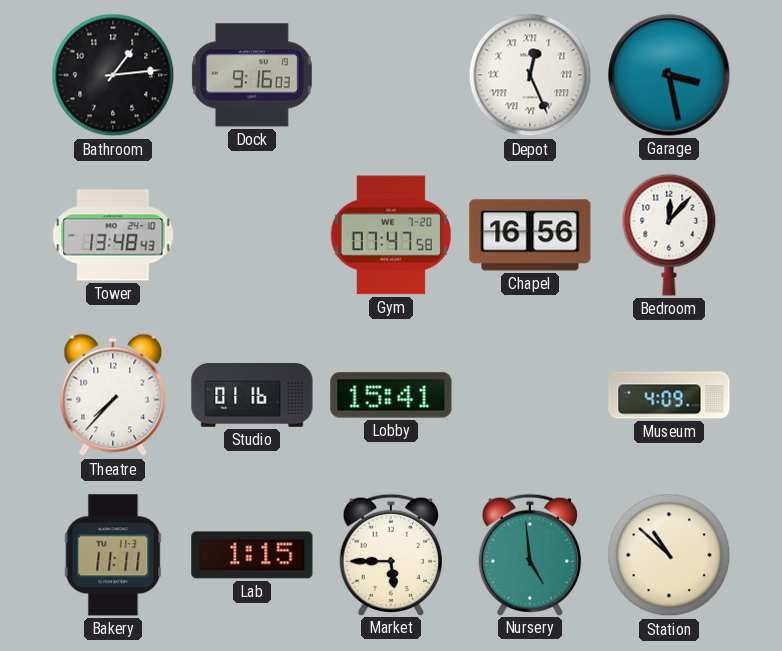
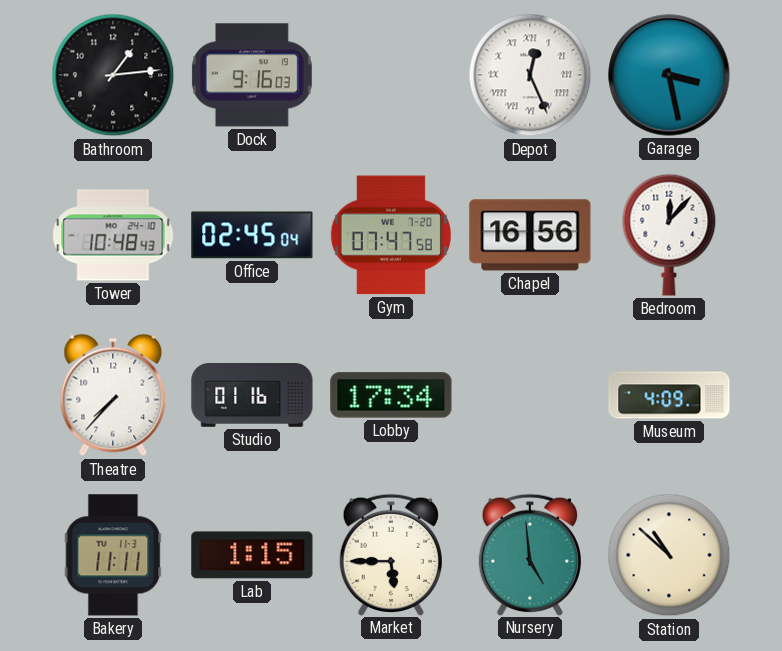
Tower: 13:48 -> 10:48 (113, 235)
Office: none -> 02:45 (252, 235)
Lobby: 15:41 -> 17:34 (391, 395)
